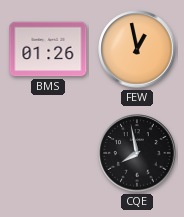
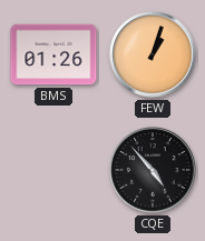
FEW: 12:58 -> 1:03 (153, 54)
CQE: 7:58 -> 4:53 (153, 170)
